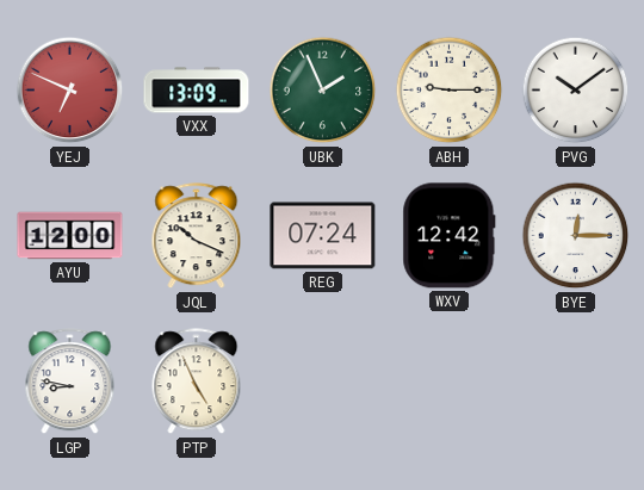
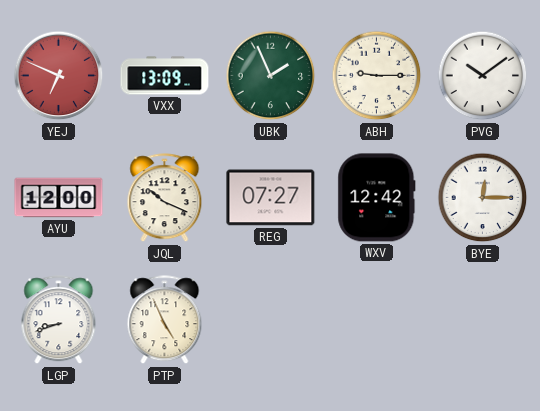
REG: 07:24 -> 07:27 (271, 198)
LGP: 8:47 -> 8:42 (59, 320)
